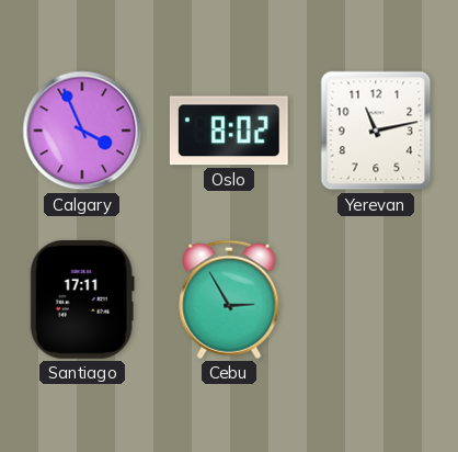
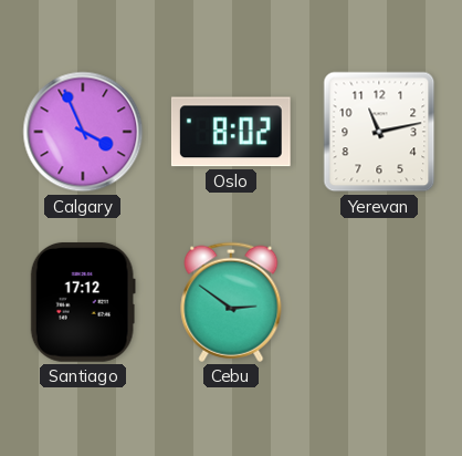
Santiago: 17:11 -> 17:12 (83, 302)
Cebu: 2:55 -> 2:51 (231, 302)
